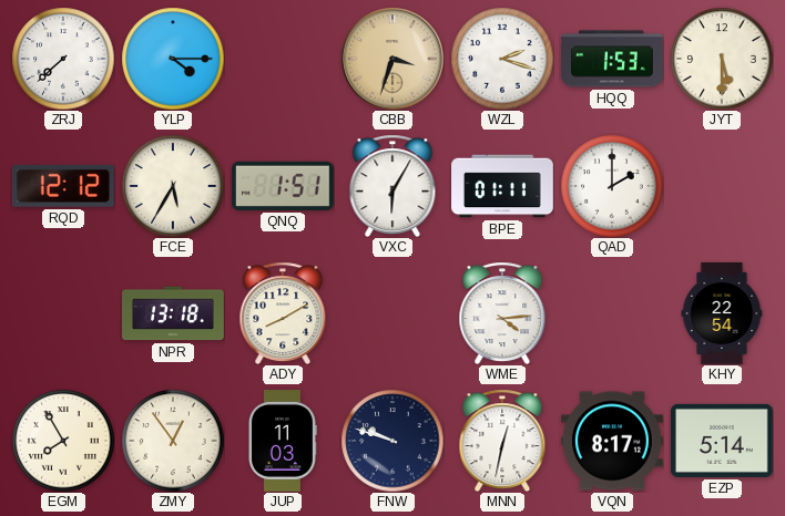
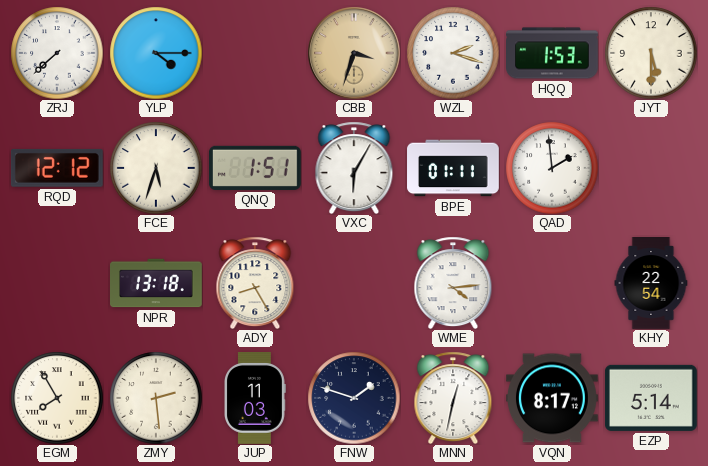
FCE: 5:35 -> 5:33 (156, 168)
QAD: 2:00 -> 1:59 (552, 168)
ADY: 8:10 -> 8:25 (255, 283)
ZMY: 12:54 -> 2:29 (156, 398)
FNW: 9:48 -> 1:48 (354, 398)
